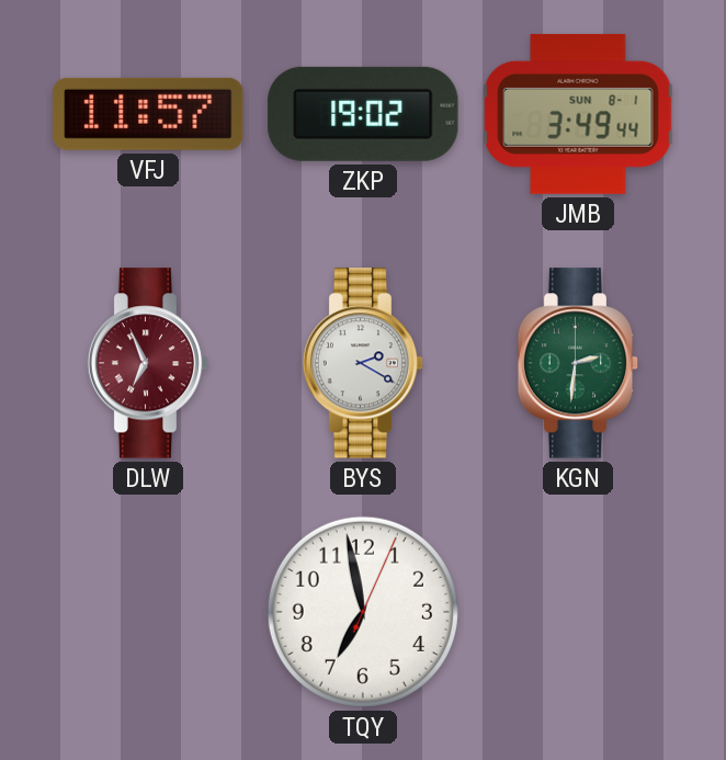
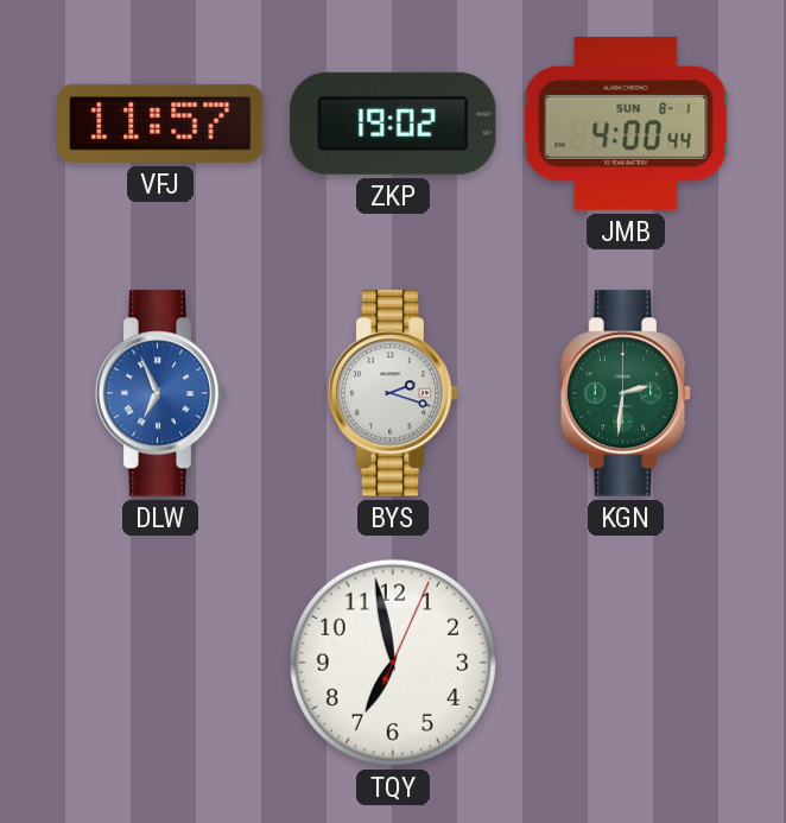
JMB: 3:49 -> 4:00 (626, 124)
DLW dial: burgundy -> blue (160, 393)
BYS: 2:20 -> 2:18 (393, 393)
